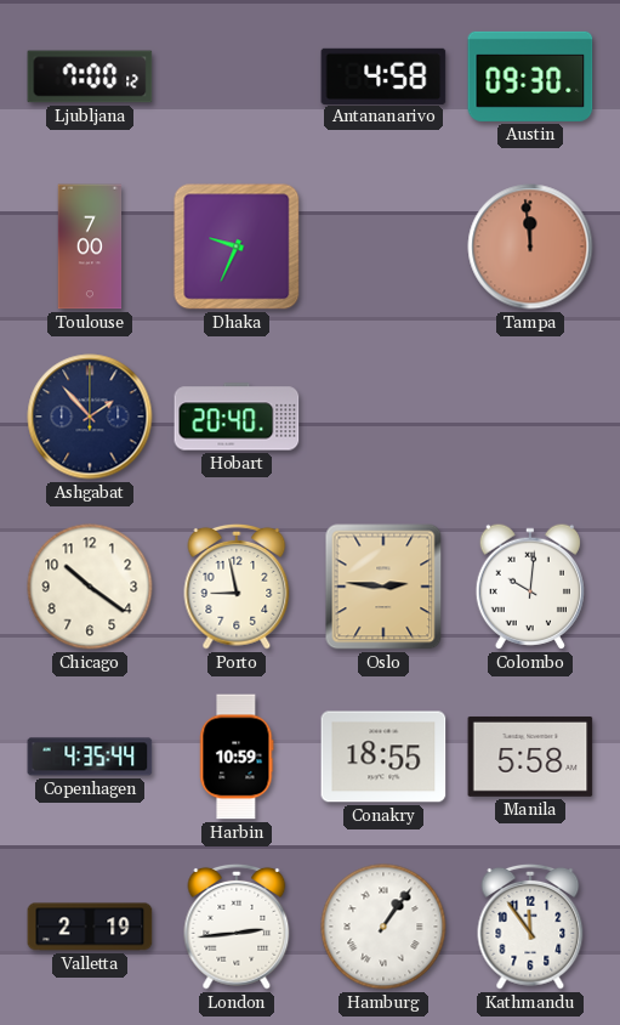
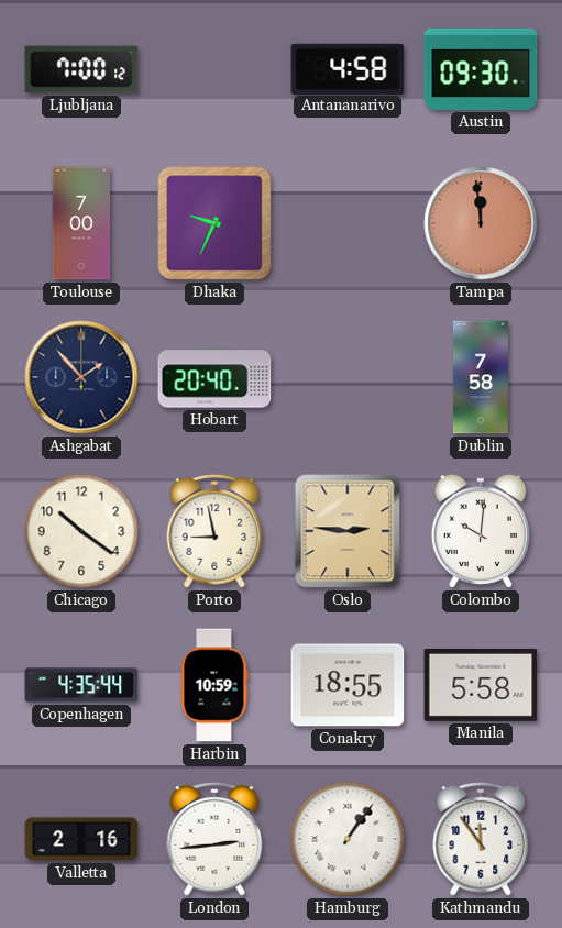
Dublin: none -> 7:58 (481, 377)
Valletta: 2:19 -> 2:16 (81, 839)
